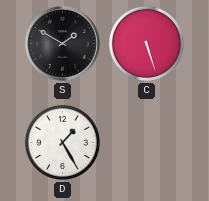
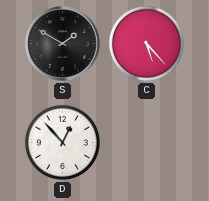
C: 5:27 -> 5:23 (146, 43)
D: 1:25 -> 12:53 (62, 142)
